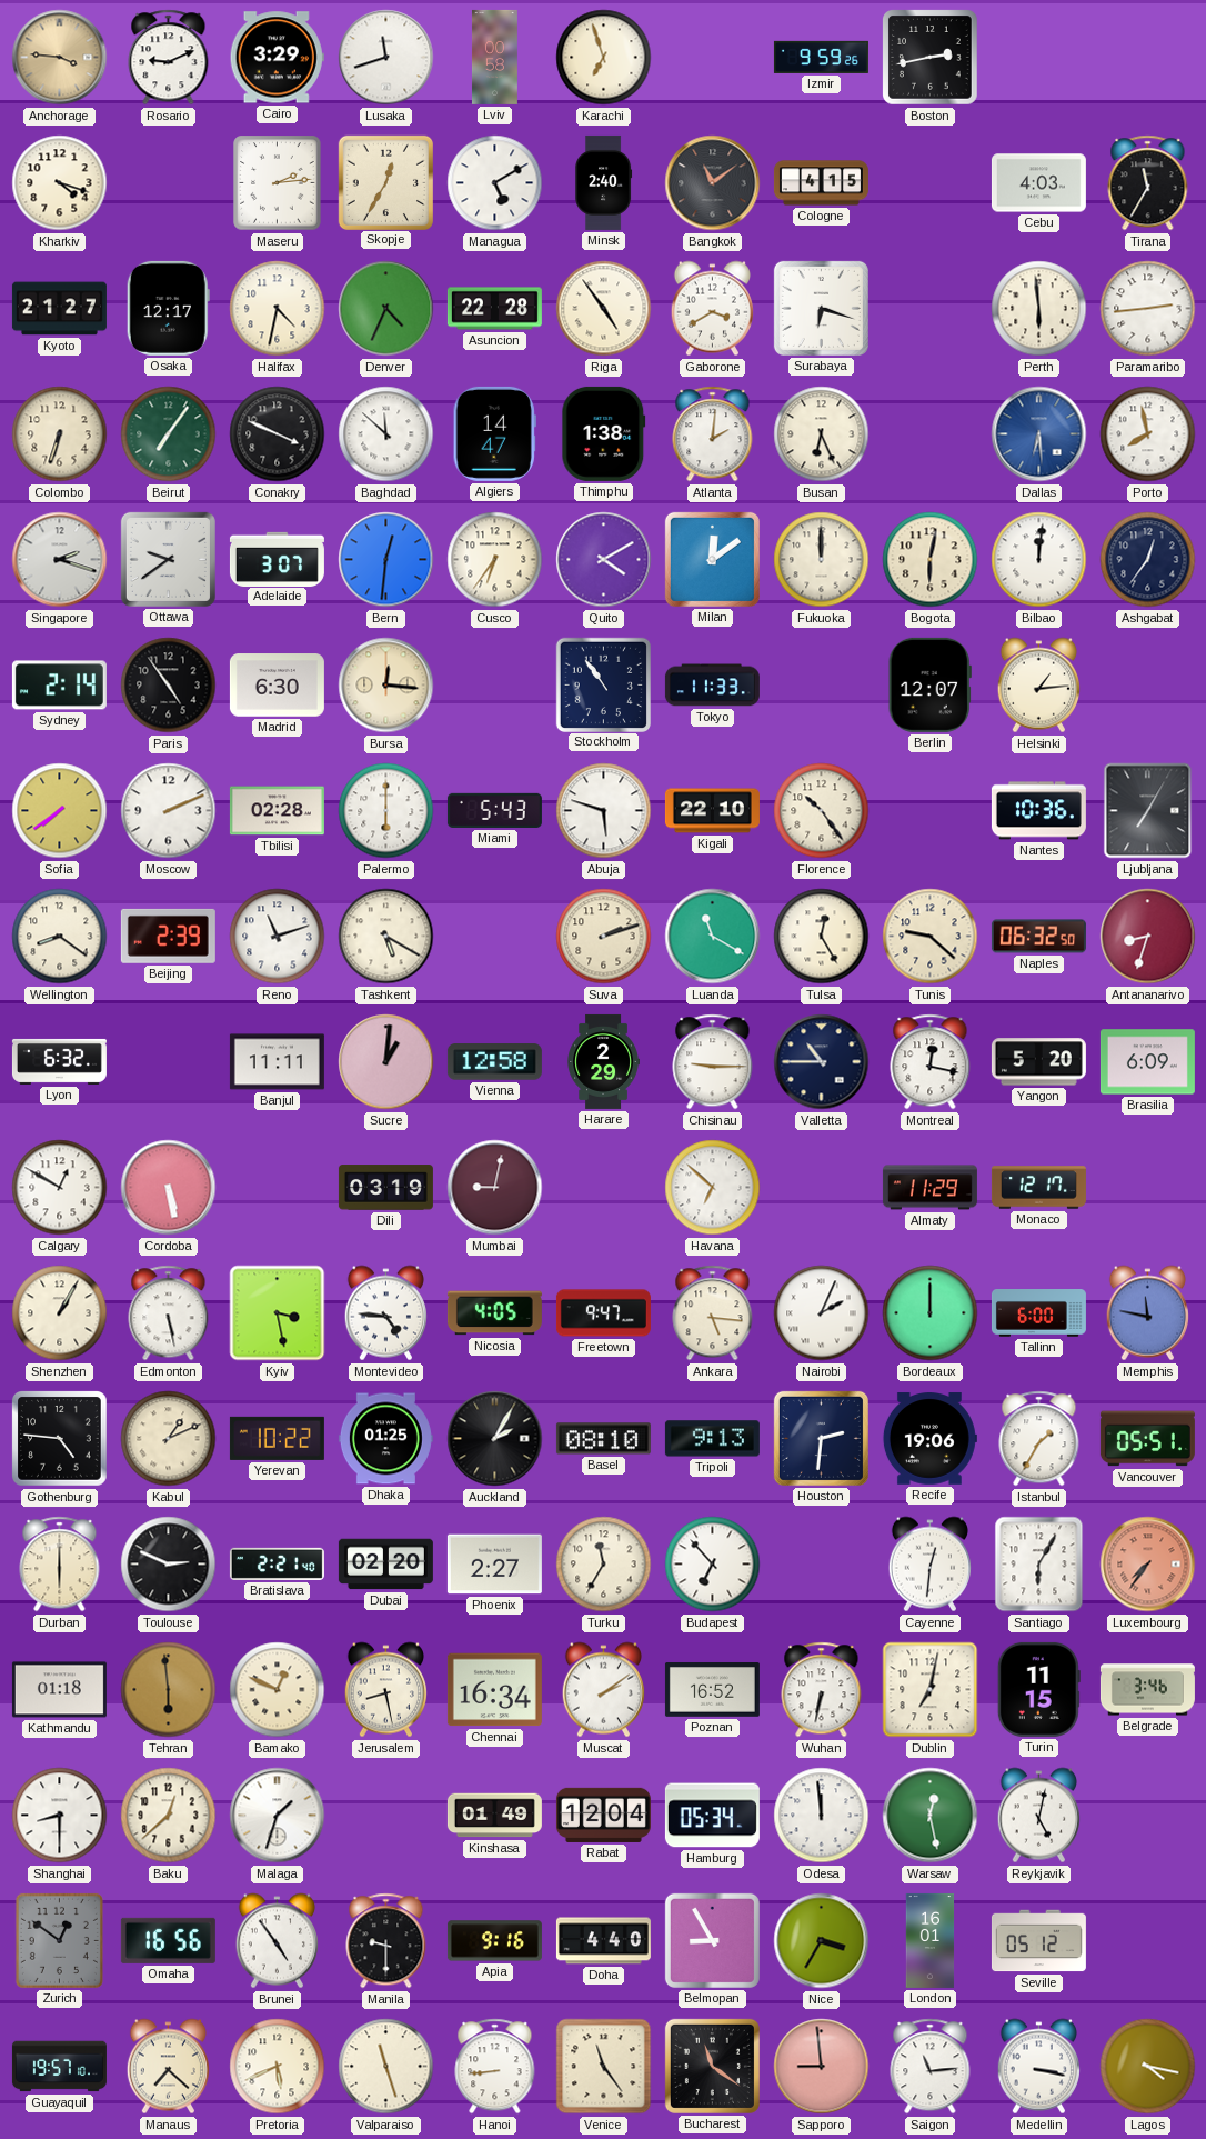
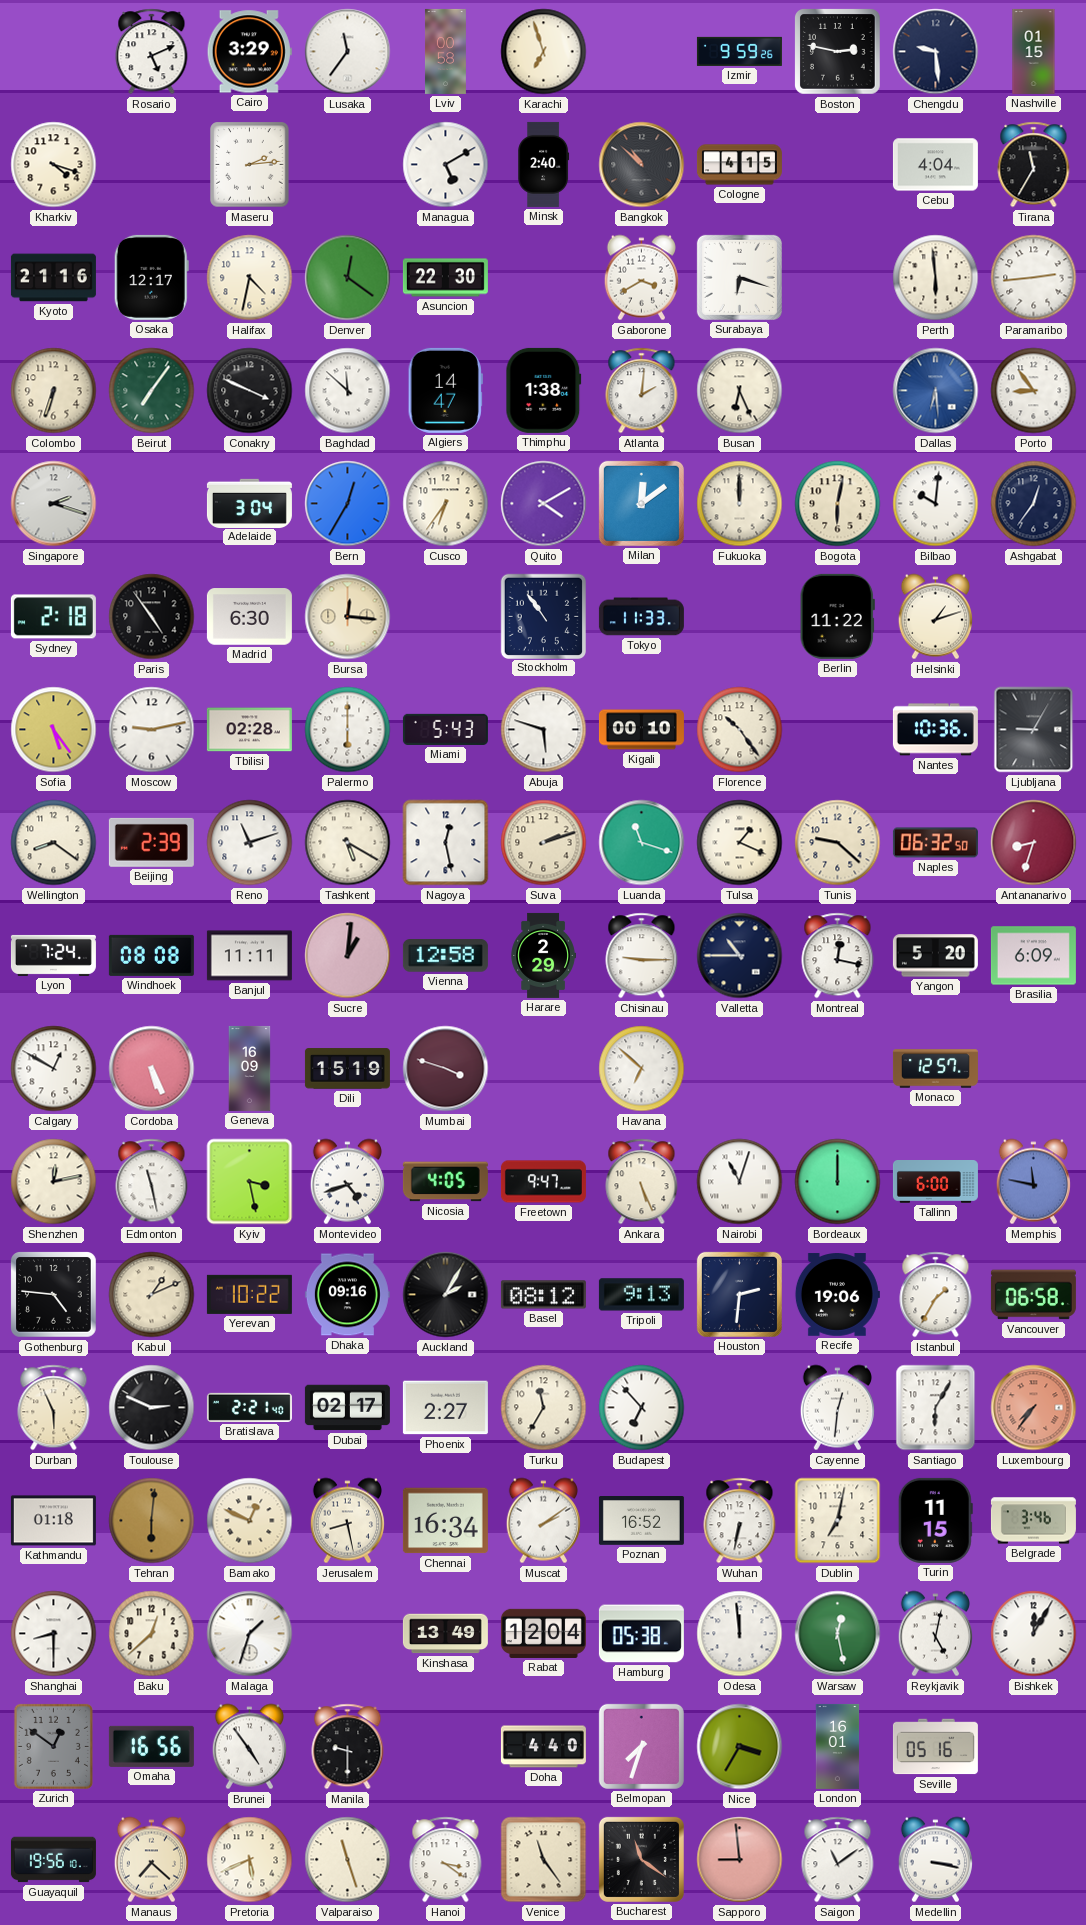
Anchorage: 3:46 -> none (60, 58)
Rosario: 9:11 -> 5:11 (152, 52)
Lusaka: 11:42 -> 11:36 (348, 52)
Boston: 2:43 -> 2:47 (838, 52)
Chengdu: none -> 9:29 (936, 52)
Nashville: none -> 01:15 (1034, 51)
Skopje: 12:35 -> none (385, 182)
Bangkok: 11:09 -> 10:52 (642, 165)
Cebu: 4:03 -> 4:04 (935, 165)
Kyoto: 21:27 -> 21:16 (53, 278)
Denver: 4:34 -> 12:21 (348, 278)
Asuncion: 22:28 -> 22:30 (445, 278)
Riga: 4:54 -> none (604, 309)
Porto: 7:58 -> 8:54 (1034, 391)
Ottawa: 9:39 -> none (168, 559)
Adelaide: 3:07 -> 3:04 (249, 503)
Bern: 12:31 -> 12:35 (348, 504)
Bilbao: 12:01 -> 10:01 (936, 504)
Sydney: 2:14 -> 2:18 (53, 617)
Berlin: 12:07 -> 11:22 (837, 616)
Helsinki: 1:14 -> 1:12 (935, 617)
Sofia: 7:39 -> 5:24 (54, 730)
Moscow: 2:11 -> 9:13 (152, 730)
Kigali: 22:10 -> 00:10 (641, 730)
Ljubljana: 7:05 -> 9:05 (1034, 730)
Nagoya: none -> 12:28 (446, 843)
Luanda: 11:20 -> 11:18 (642, 843)
Tulsa: 12:25 -> 1:19 (740, 843)
Lyon: 6:32 -> 7:24 (53, 955)
Windhoek: none -> 08:08 (151, 955)
Cordoba: 5:28 -> 5:26 (152, 1069)
Geneva: none -> 16:09 (250, 1068)
Dili: 03:19 -> 15:19 (347, 1069)
Mumbai: 9:02 -> 3:48 (446, 1069)
Almaty: 11:29 -> none (929, 1188)
Monaco: 12:17 -> 12:57 (935, 1069)
Shenzhen: 1:05 -> 12:13 (54, 1182)
Edmonton: 5:28 -> 11:28 (152, 1182)
Montevideo: 4:46 -> 4:42 (347, 1182)
Ankara: 5:16 -> 5:26 (642, 1182)
Nairobi: 2:04 -> 11:03 (740, 1182)
Dhaka: 01:25 -> 09:16 (347, 1295)
Basel: 08:10 -> 08:12 (543, 1295)
Vancouver: 05:51 -> 06:58 (1033, 1295)
Durban: 6:00 -> 5:56 (54, 1408)
Dubai: 02:20 -> 02:17 (347, 1408)
Tehran: 5:59 -> 6:01 (152, 1521)
Kinshasa: 01:49 -> 13:49 (445, 1634)
Hamburg: 05:34 -> 05:38 (641, 1634)
Bishkek: none -> 12:05 (1034, 1634)
Apia: 9:16 -> none (494, 1941)
Belmopan: 8:55 -> 7:33 (641, 1746)
Seville: 05:12 -> 05:16 (935, 1747)
Guayaquil: 19:57 -> 19:56 (53, 1860)
Hanoi: 8:44 -> 3:21 (446, 1860)
Saigon: 11:14 -> 11:09 (838, 1860)
Lagos: 4:17 -> none (1148, 2067)
